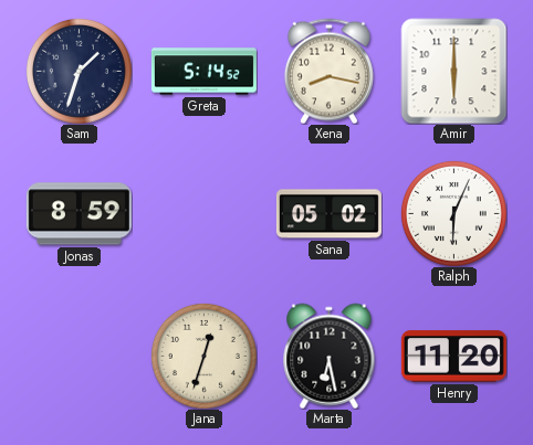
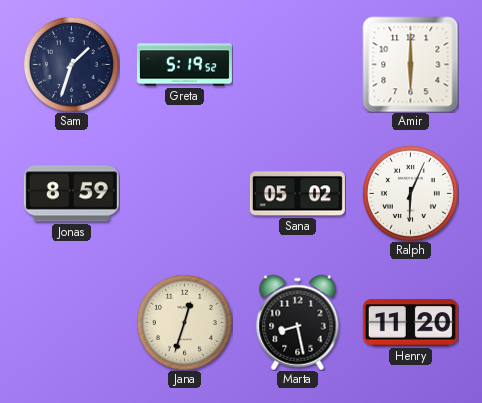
Greta: 5:14 -> 5:19 (184, 65)
Xena: 8:17 -> none (328, 71)
Marta: 6:28 -> 8:28 (298, 322)
